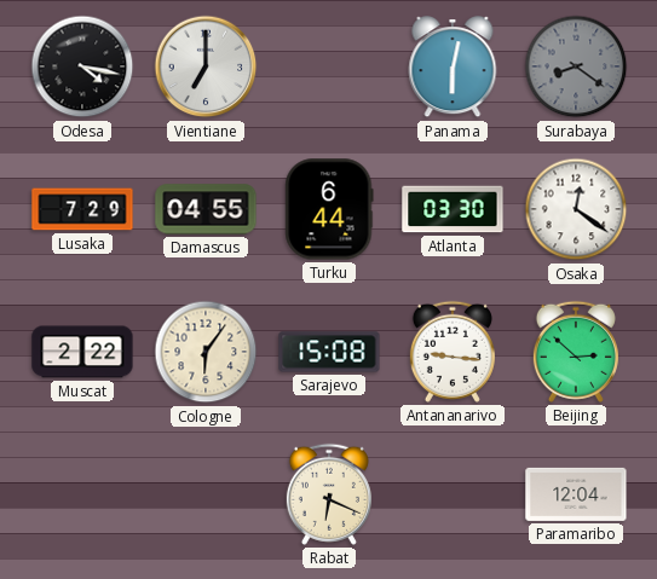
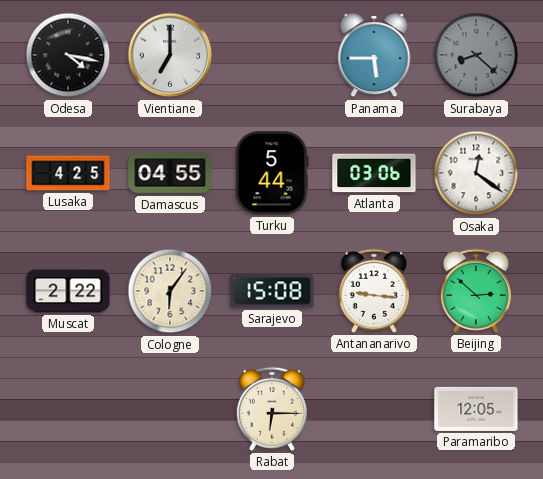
Panama: 6:02 -> 5:45 (374, 56)
Surabaya: 8:21 -> 8:22 (476, 55)
Lusaka: 7:29 -> 4:25 (68, 173)
Turku: 6:44 -> 5:44 (272, 173)
Atlanta: 03:30 -> 03:06 (374, 173)
Rabat: 6:19 -> 6:15 (272, 409)
Paramaribo: 12:04 -> 12:05 (476, 409)
